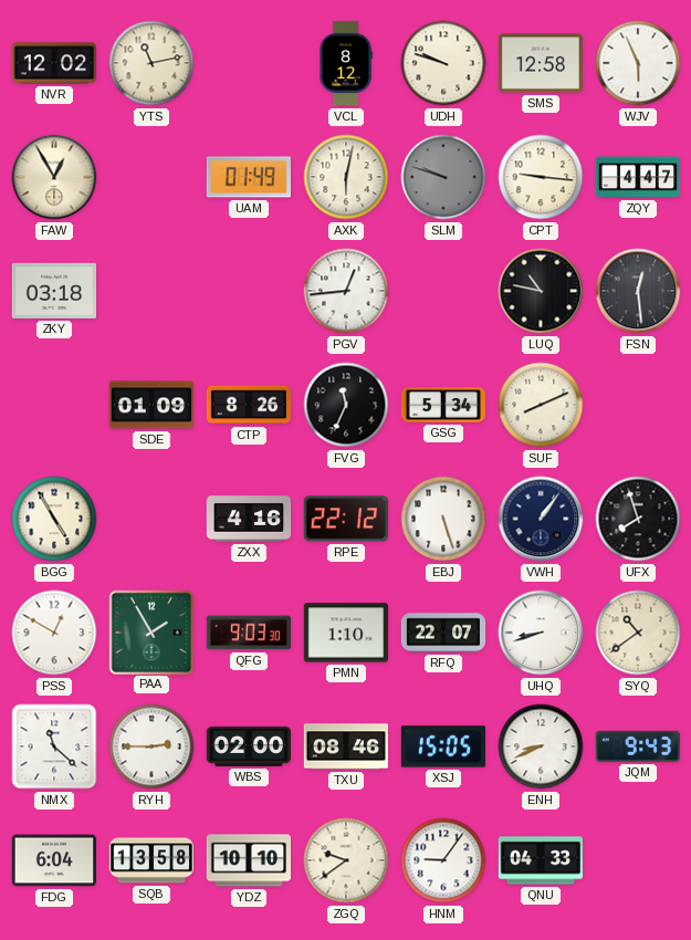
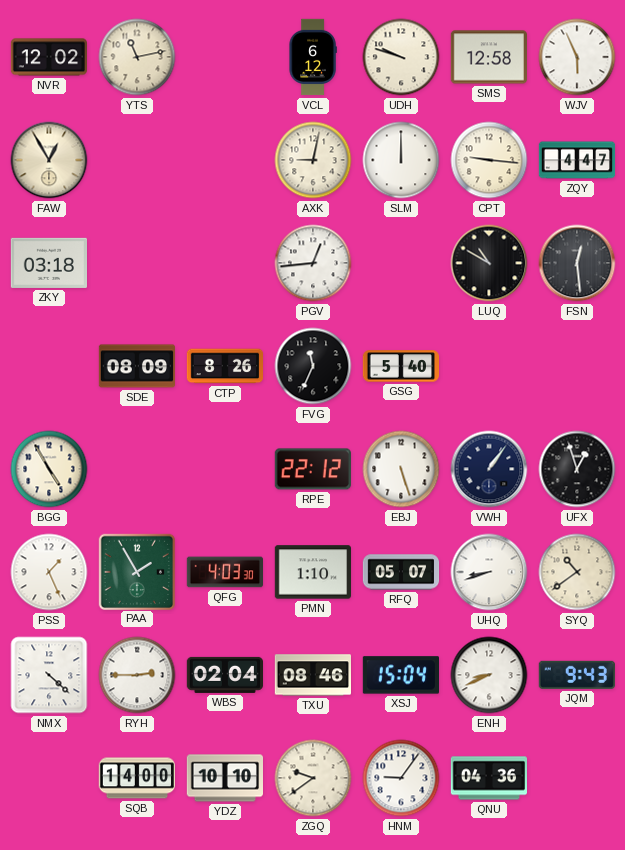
VCL: 8:12 -> 6:12 (313, 57)
UAM: 01:49 -> none (248, 177)
AXK: 6:02 -> 9:02 (313, 160)
SLM: 9:48 -> 12:00 (401, 160)
SLM dial: grey -> white (401, 160)
LUQ: 10:47 -> 10:50 (489, 263)
SDE: 01:09 -> 08:09 (136, 366)
GSG: 5:34 -> 5:40 (400, 366)
SUF: 8:11 -> none (541, 405)
ZXX: 4:16 -> none (249, 519)
UFX: 7:57 -> 12:57 (577, 469)
PSS: 12:50 -> 1:26 (49, 572)
QFG: 9:03 -> 4:03 (224, 572)
RFQ: 22:07 -> 05:07 (401, 572)
NMX: 11:22 -> 4:22 (49, 675)
WBS: 02:00 -> 02:04 (224, 675)
XSJ: 15:05 -> 15:04 (400, 675)
FDG: 6:04 -> none (53, 860)
SQB: 13:58 -> 14:00 (136, 778)
QNU: 04:33 -> 04:36 (488, 778)
